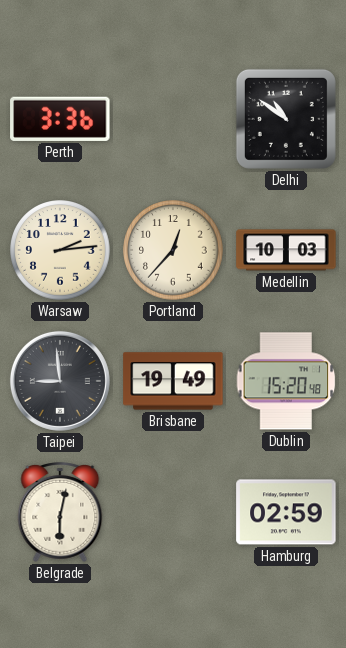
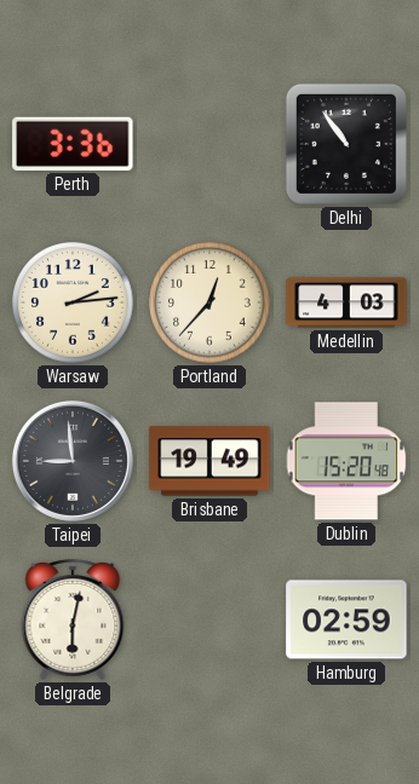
Delhi: 10:51 -> 10:54 (346, 144)
Medellin: 10:03 -> 4:03 (346, 302)
